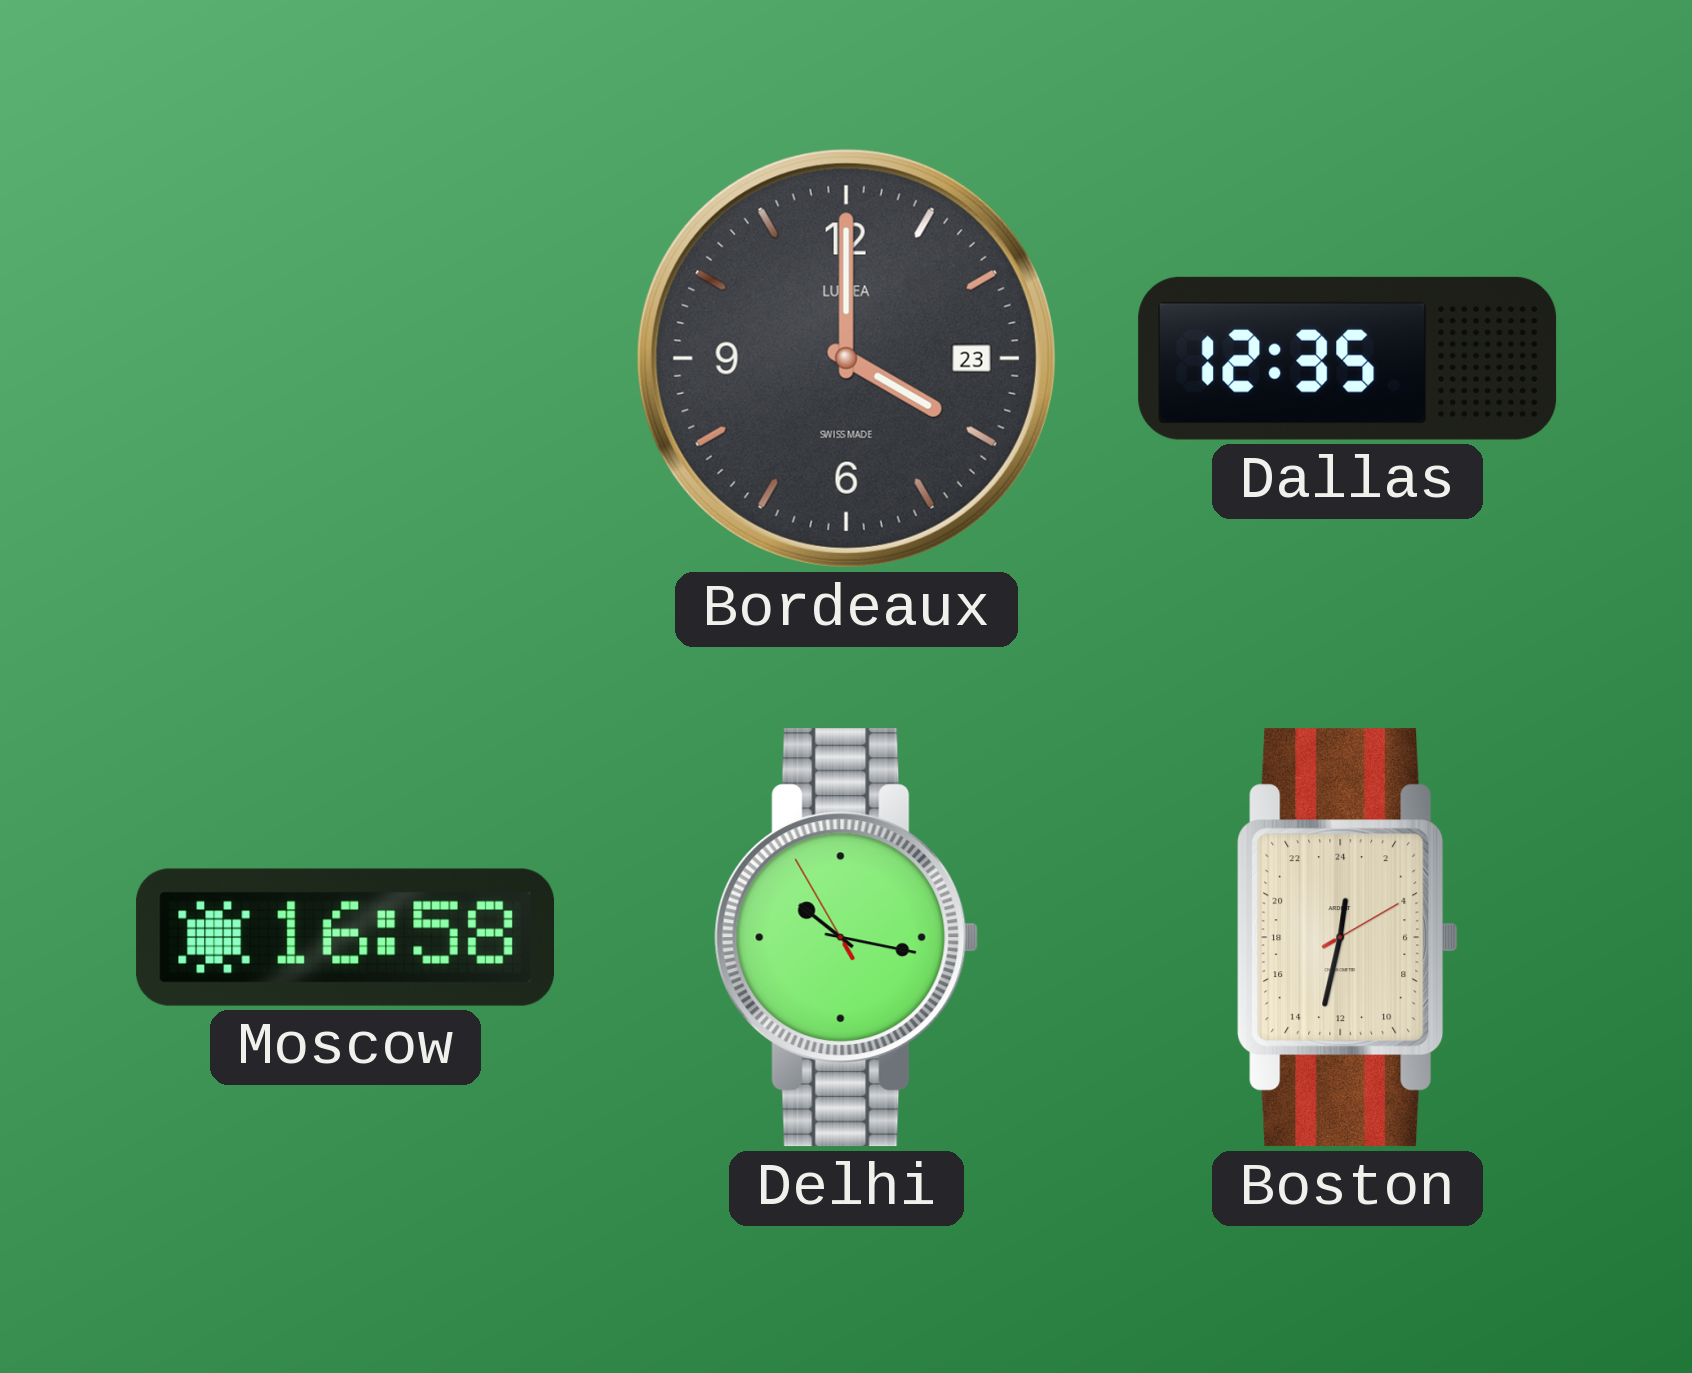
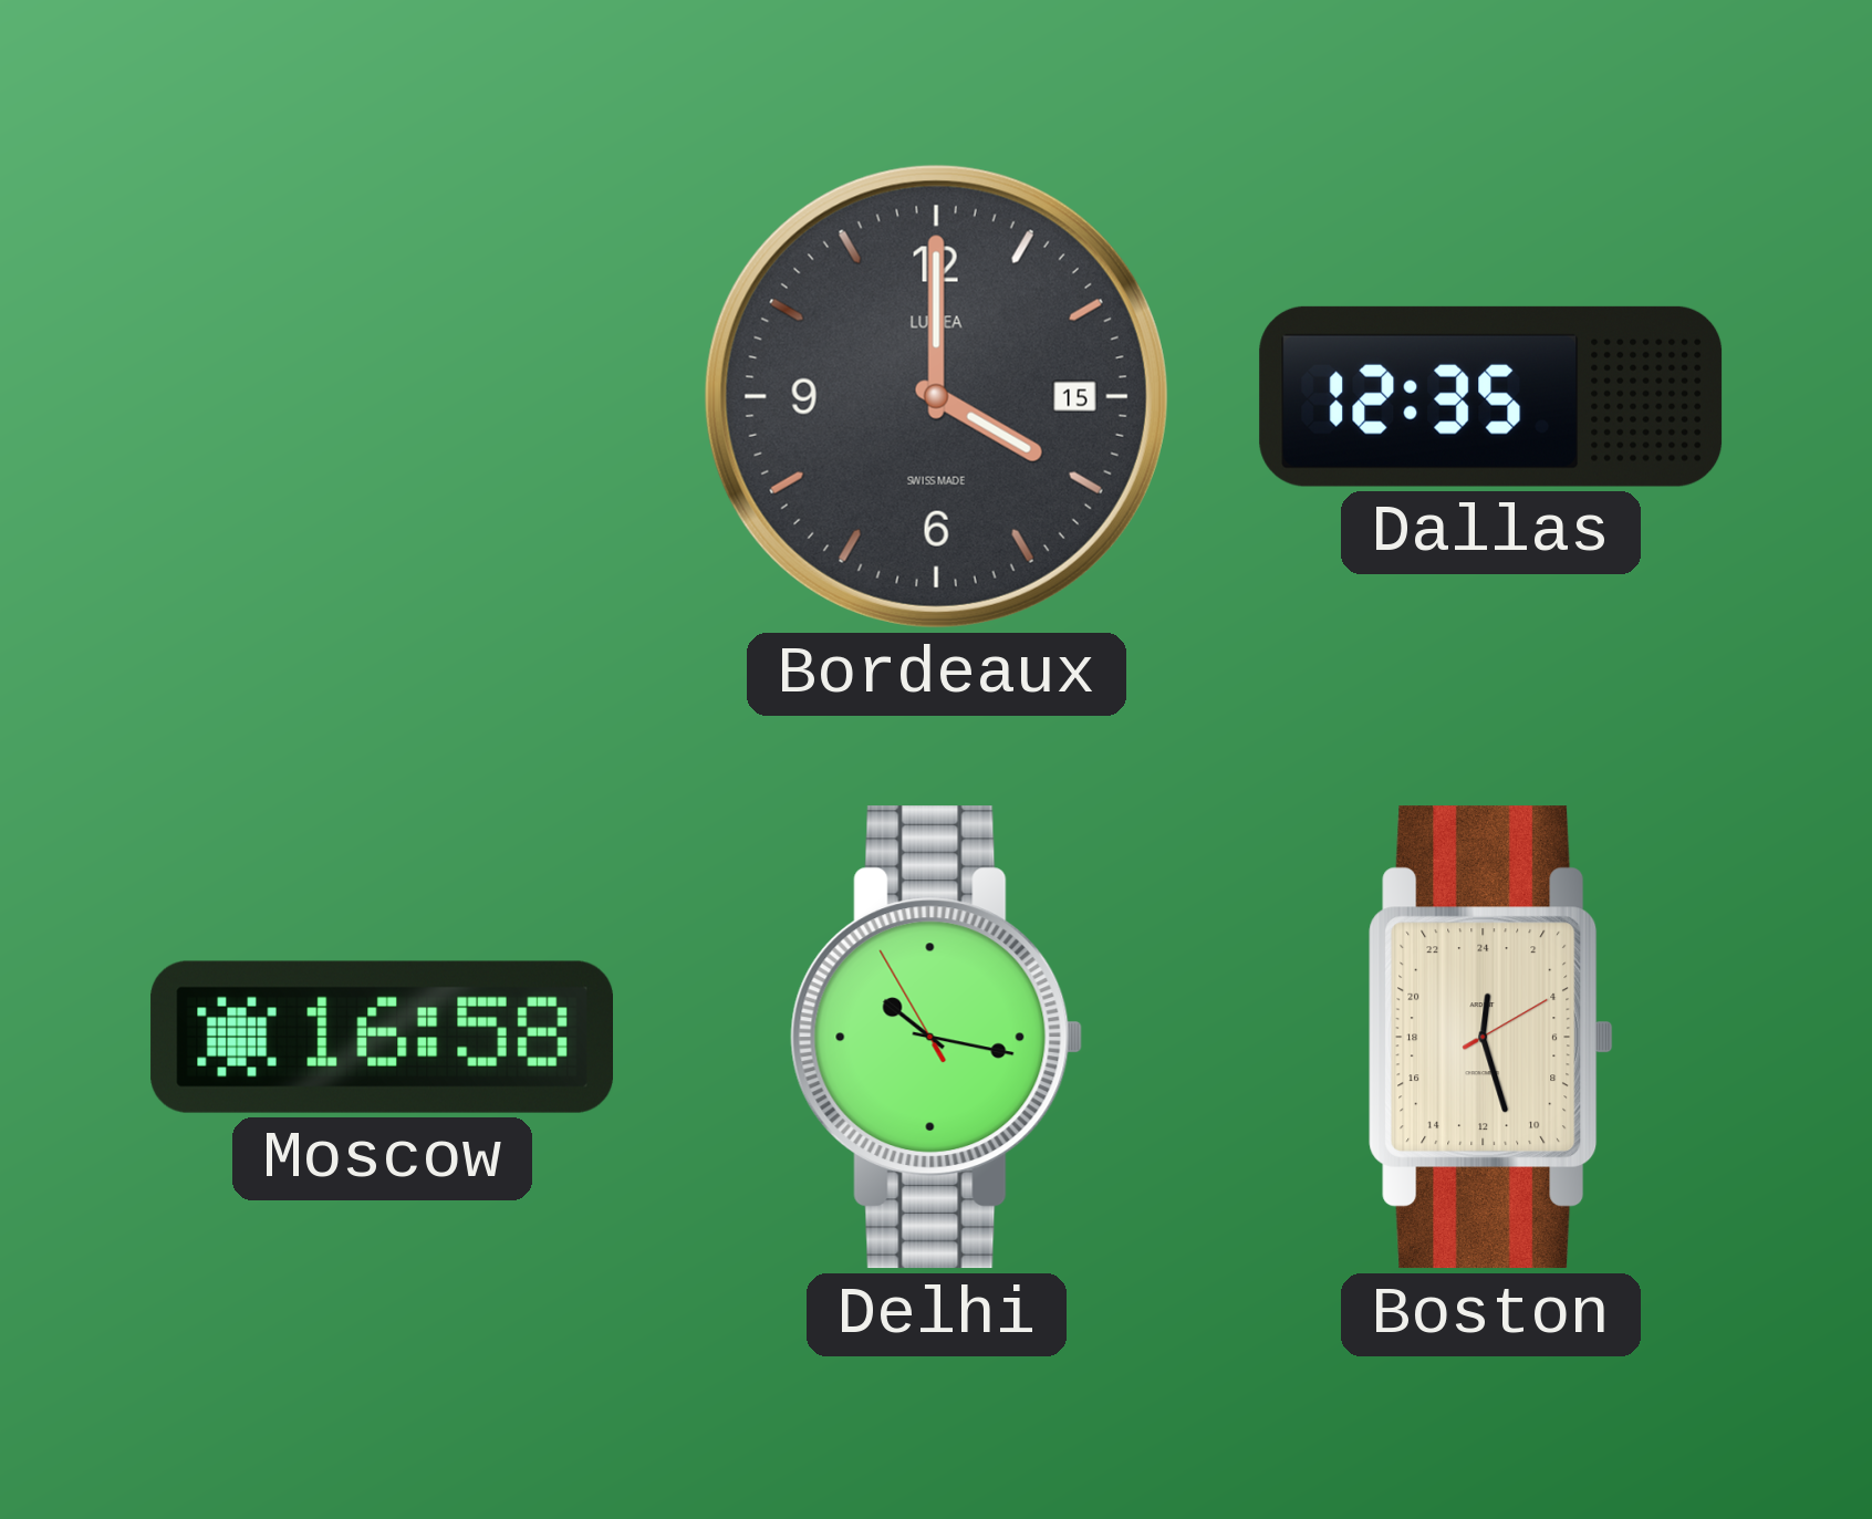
Bordeaux date: 23 -> 15 (936, 396)
Boston: 0:32 -> 0:27 (1491, 1038)
